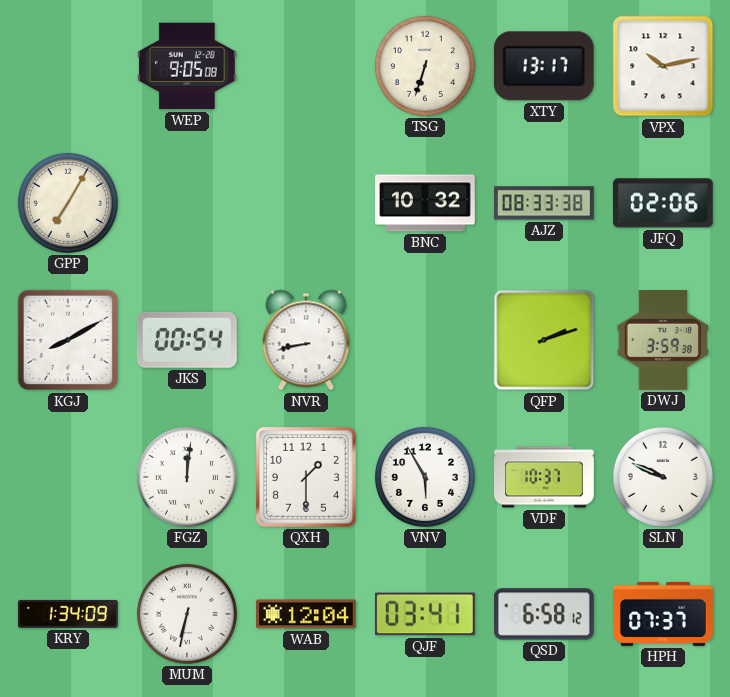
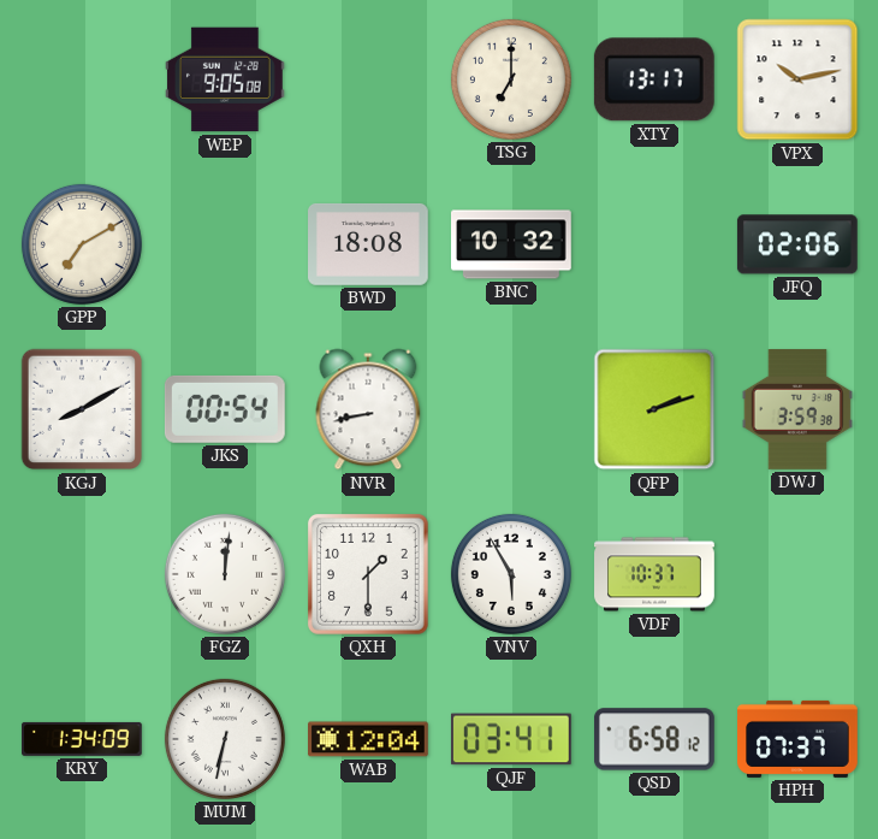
TSG: 6:33 -> 7:00 (511, 79)
GPP: 7:05 -> 7:10 (82, 244)
BWD: none -> 18:08 (369, 244)
AJZ: 08:33 -> none (545, 203)
SLN: 9:49 -> none (663, 477)
